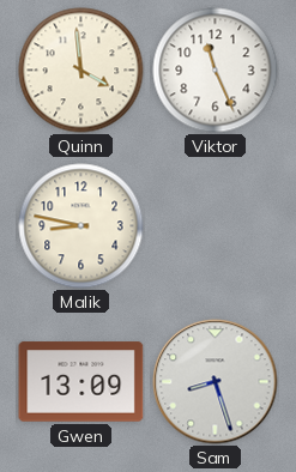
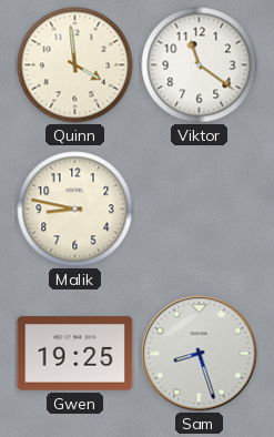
Viktor: 11:26 -> 11:21 (200, 65)
Gwen: 13:09 -> 19:25 (75, 354)
